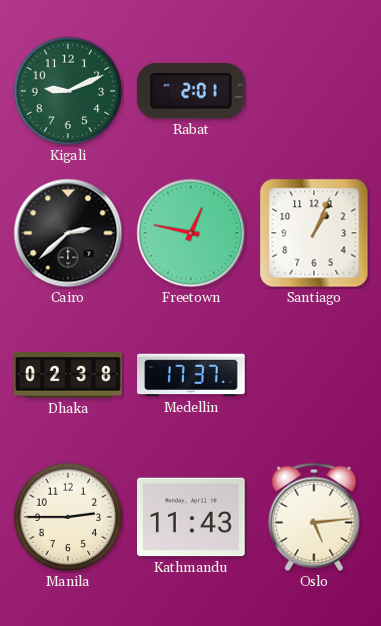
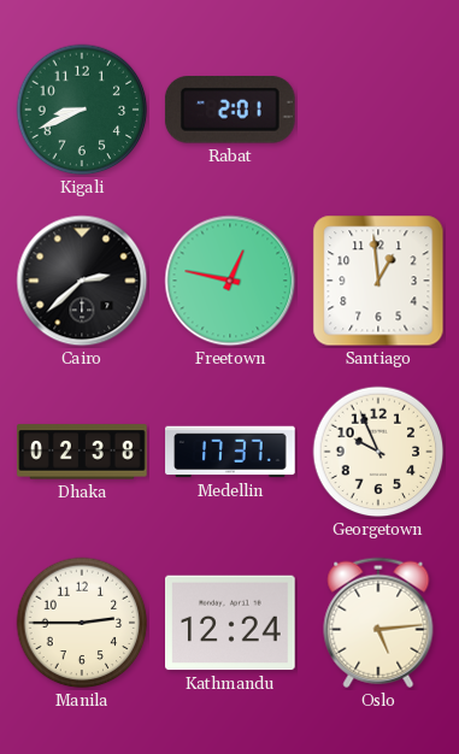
Kigali: 9:11 -> 8:41 (82, 110)
Santiago: 1:04 -> 12:59 (378, 281)
Georgetown: none -> 9:56 (378, 452)
Kathmandu: 11:43 -> 12:24 (231, 623)
